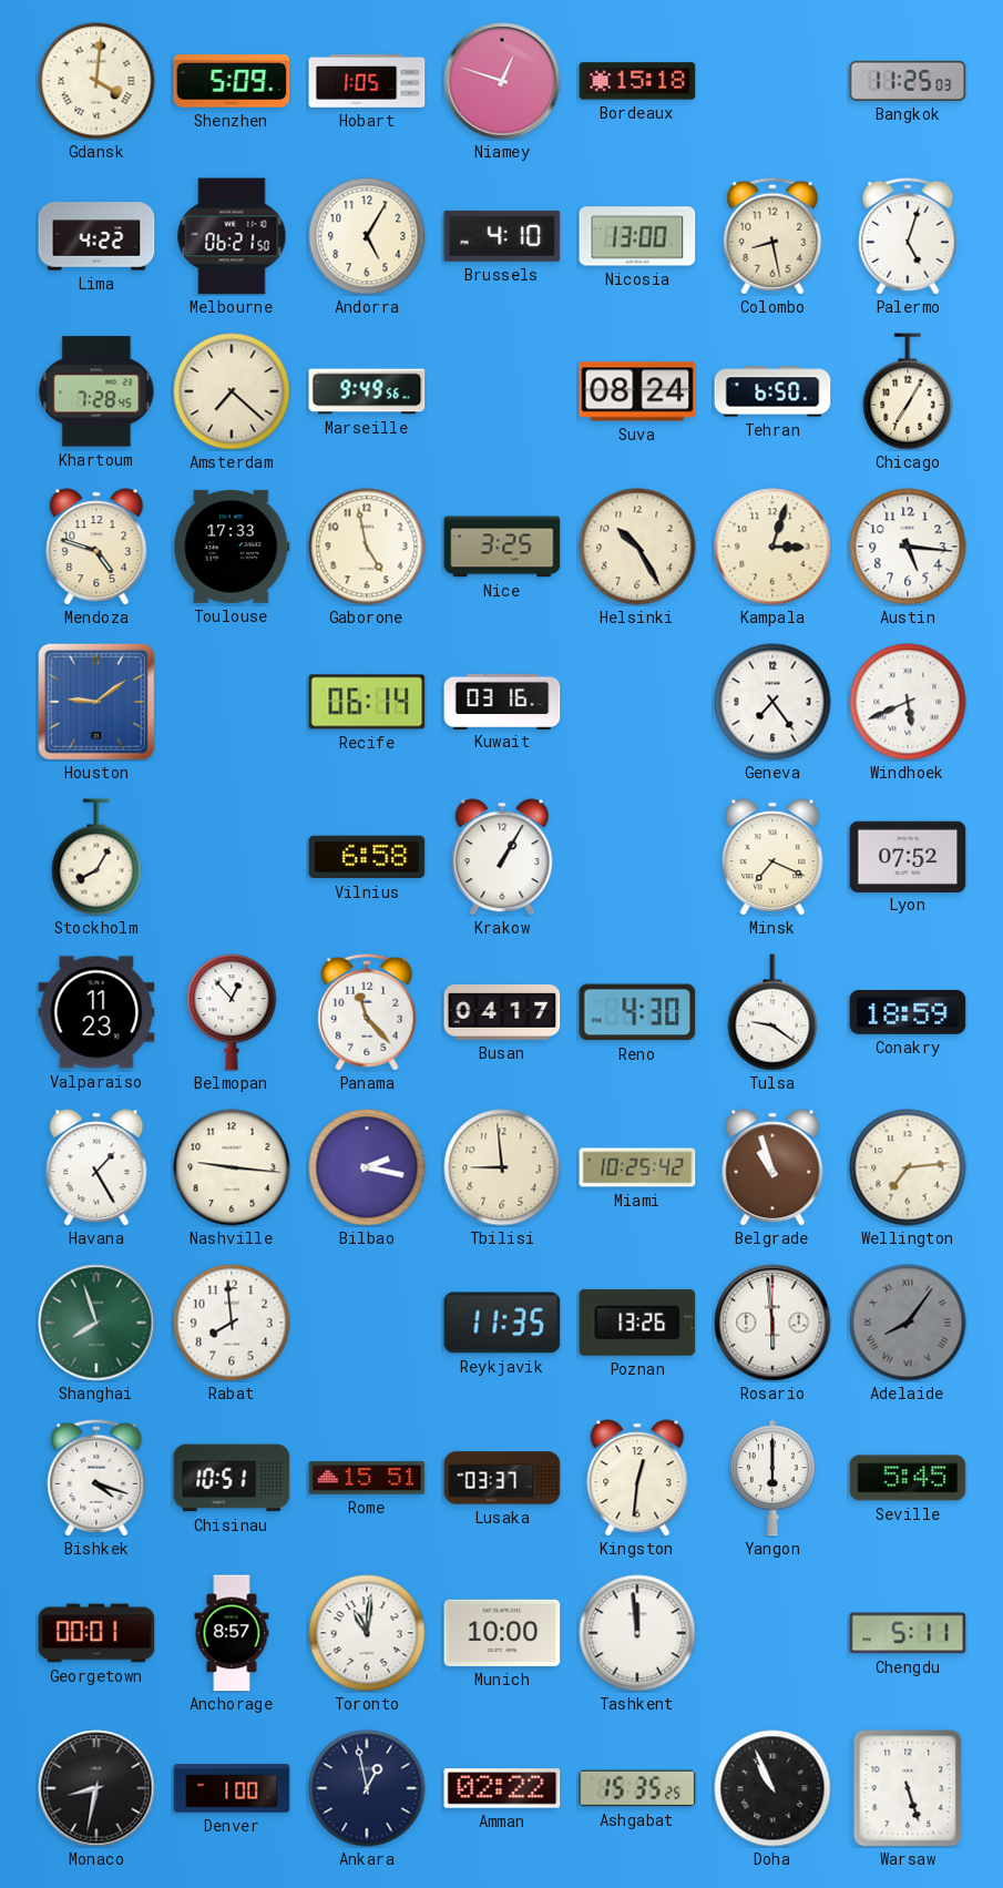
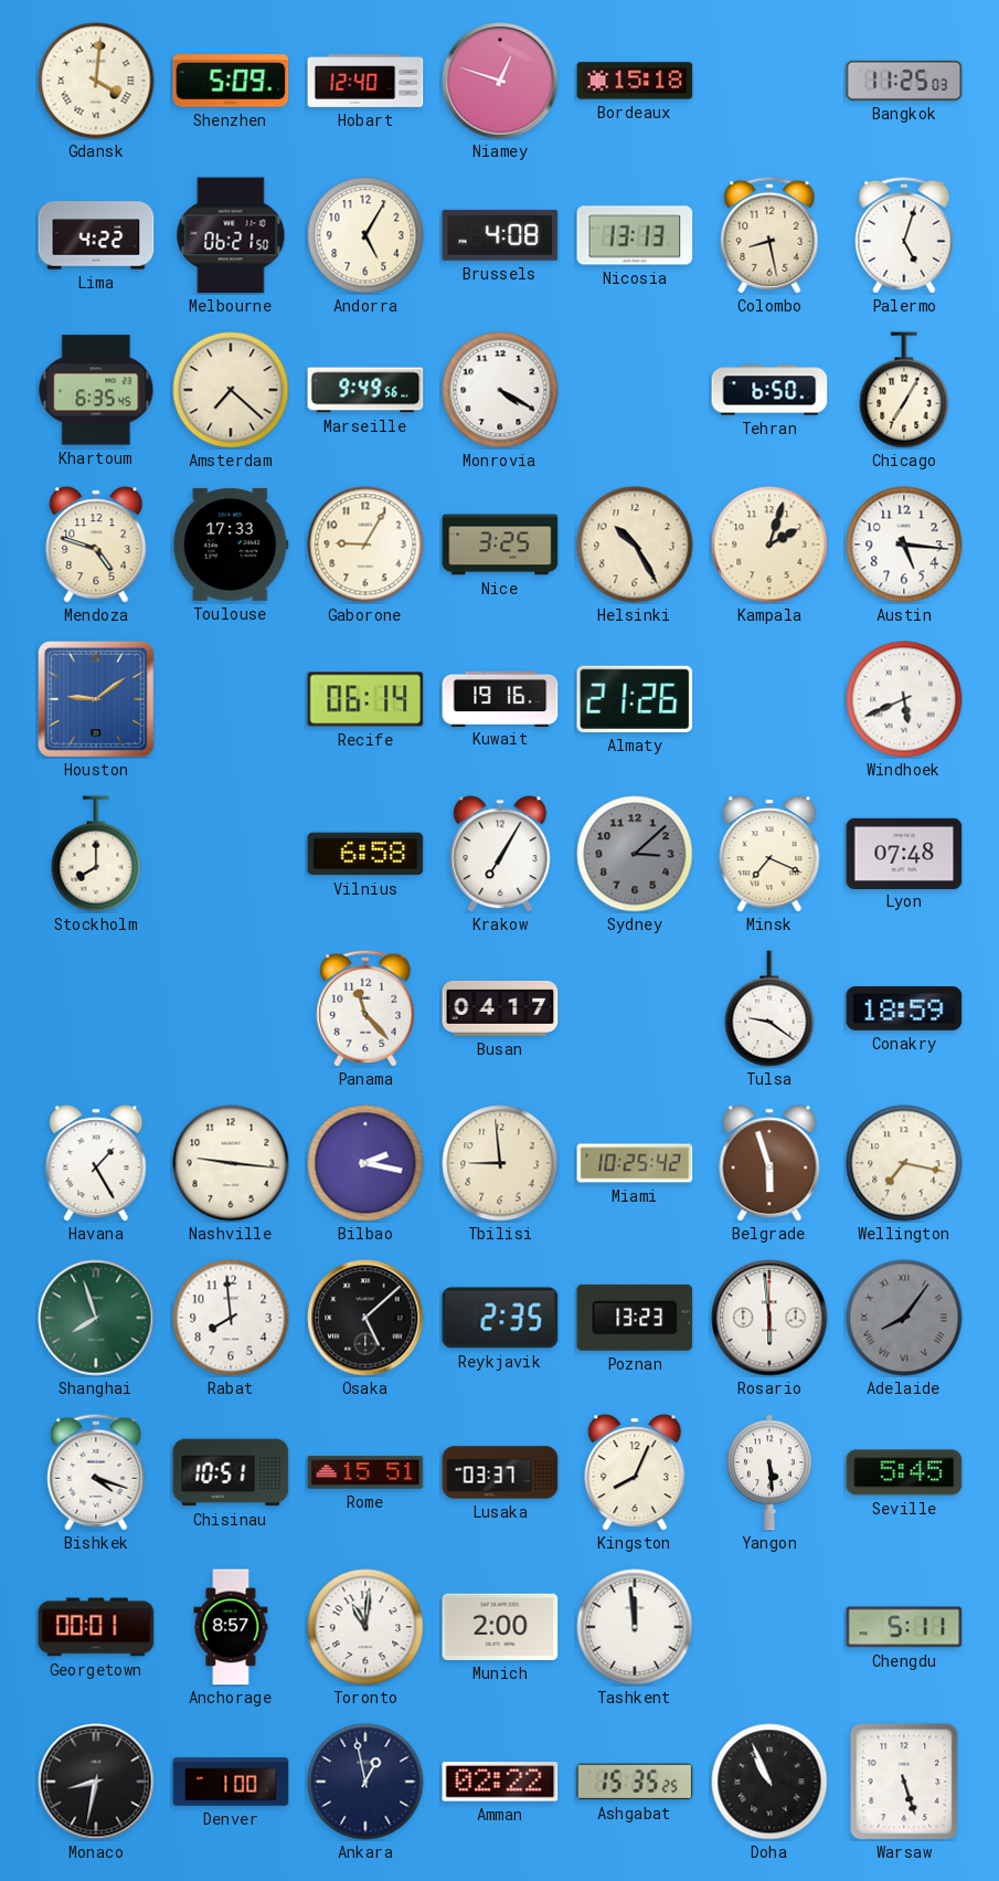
Hobart: 1:05 -> 12:40 (365, 81)
Brussels: 4:10 -> 4:08 (500, 235)
Nicosia: 13:00 -> 13:13 (635, 235)
Khartoum: 7:28 -> 6:35 (96, 390)
Monrovia: none -> 4:20 (500, 390)
Suva: 08:24 -> none (637, 391)
Gaborone: 4:58 -> 9:05 (365, 545)
Kampala: 3:03 -> 2:03 (769, 545)
Kuwait: 03:16 -> 19:16 (500, 698)
Almaty: none -> 21:26 (635, 699)
Geneva: 7:24 -> none (772, 702)
Stockholm: 8:05 -> 8:00 (96, 854)
Krakow: 1:05 -> 7:05 (500, 854)
Sydney: none -> 3:08 (635, 854)
Lyon: 07:52 -> 07:48 (904, 853)
Valparaiso: 11:23 -> none (96, 1012)
Belmopan: 12:53 -> none (232, 1012)
Reno: 4:30 -> none (637, 1012)
Belgrade: 10:57 -> 5:57 (769, 1163)
Wellington: 7:14 -> 7:17 (904, 1163)
Osaka: none -> 5:08 (365, 1318)
Reykjavik: 11:35 -> 2:35 (500, 1318)
Poznan: 13:26 -> 13:23 (635, 1318)
Kingston: 12:31 -> 8:04 (635, 1472)
Yangon: 6:00 -> 5:29 (769, 1472)
Munich: 10:00 -> 2:00 (500, 1627)
